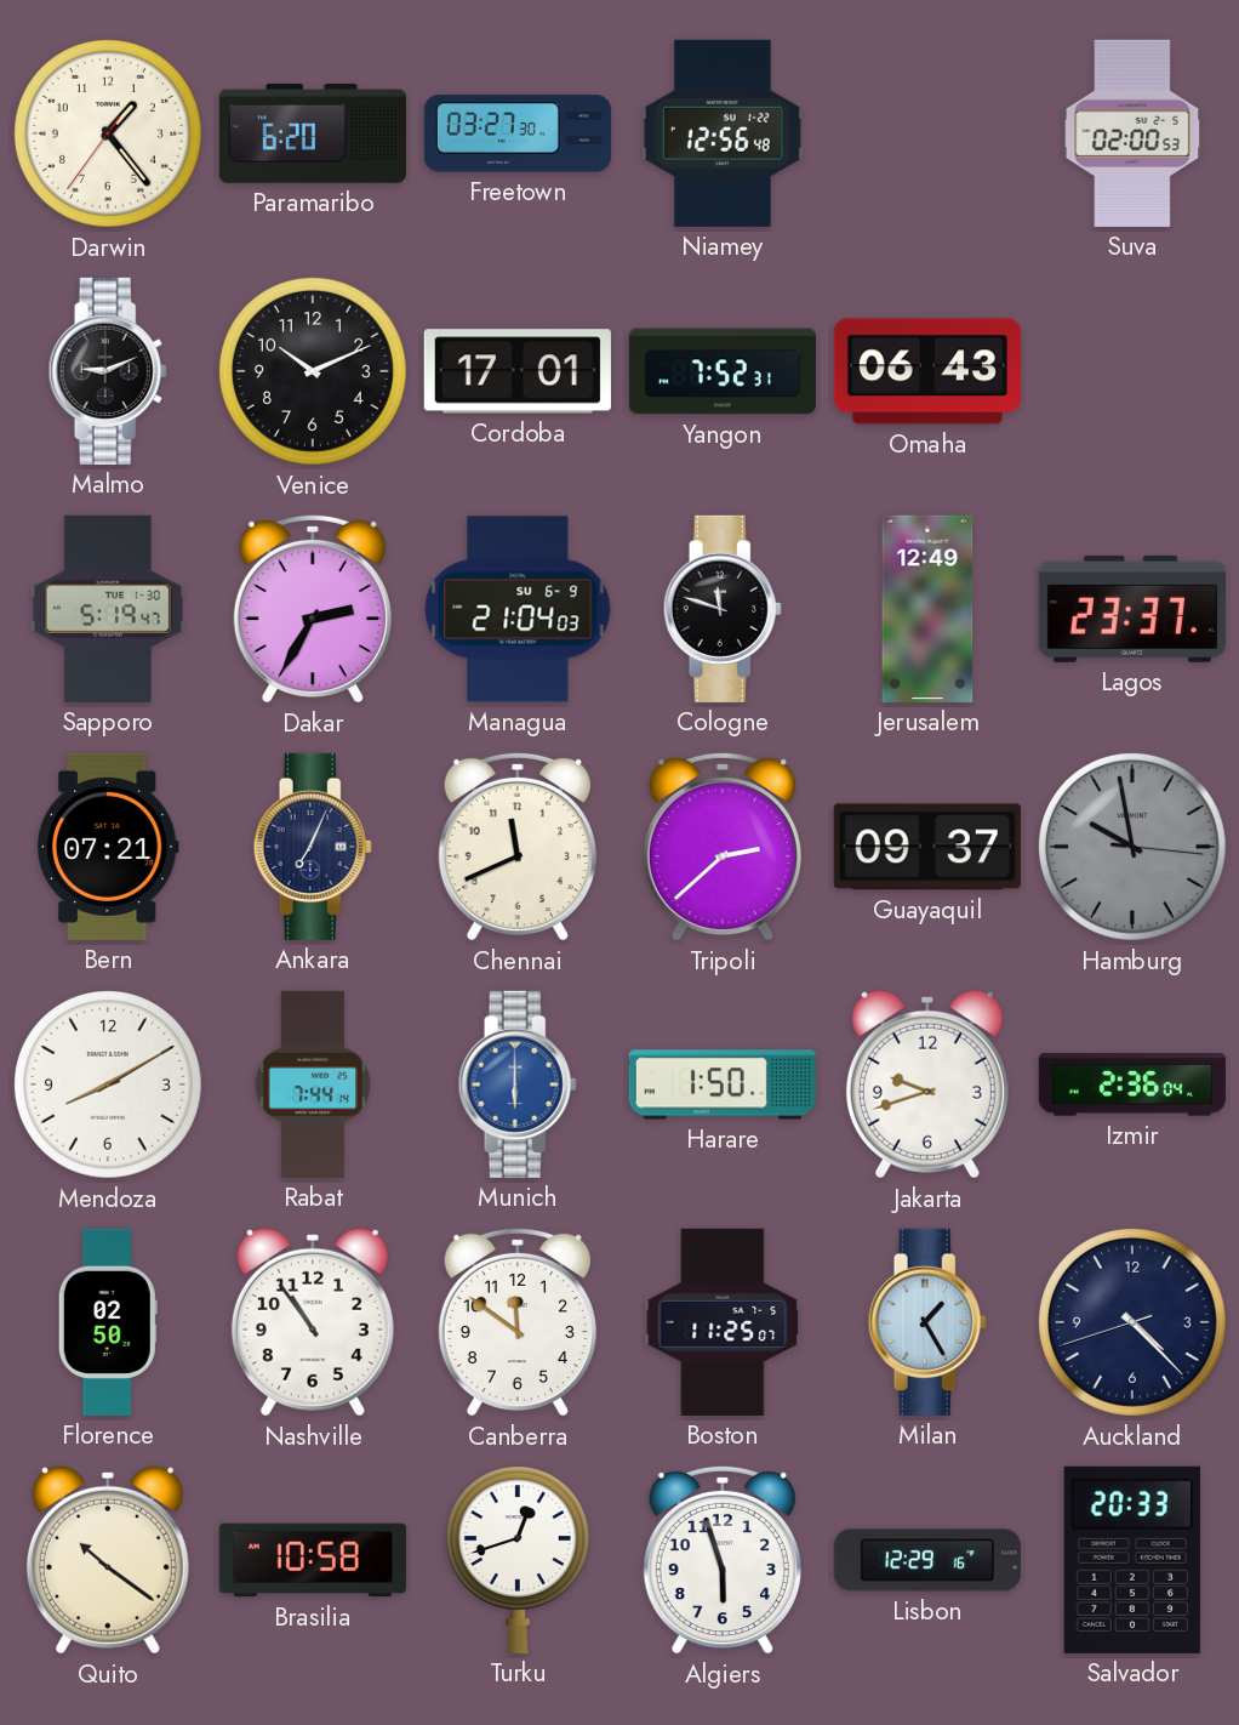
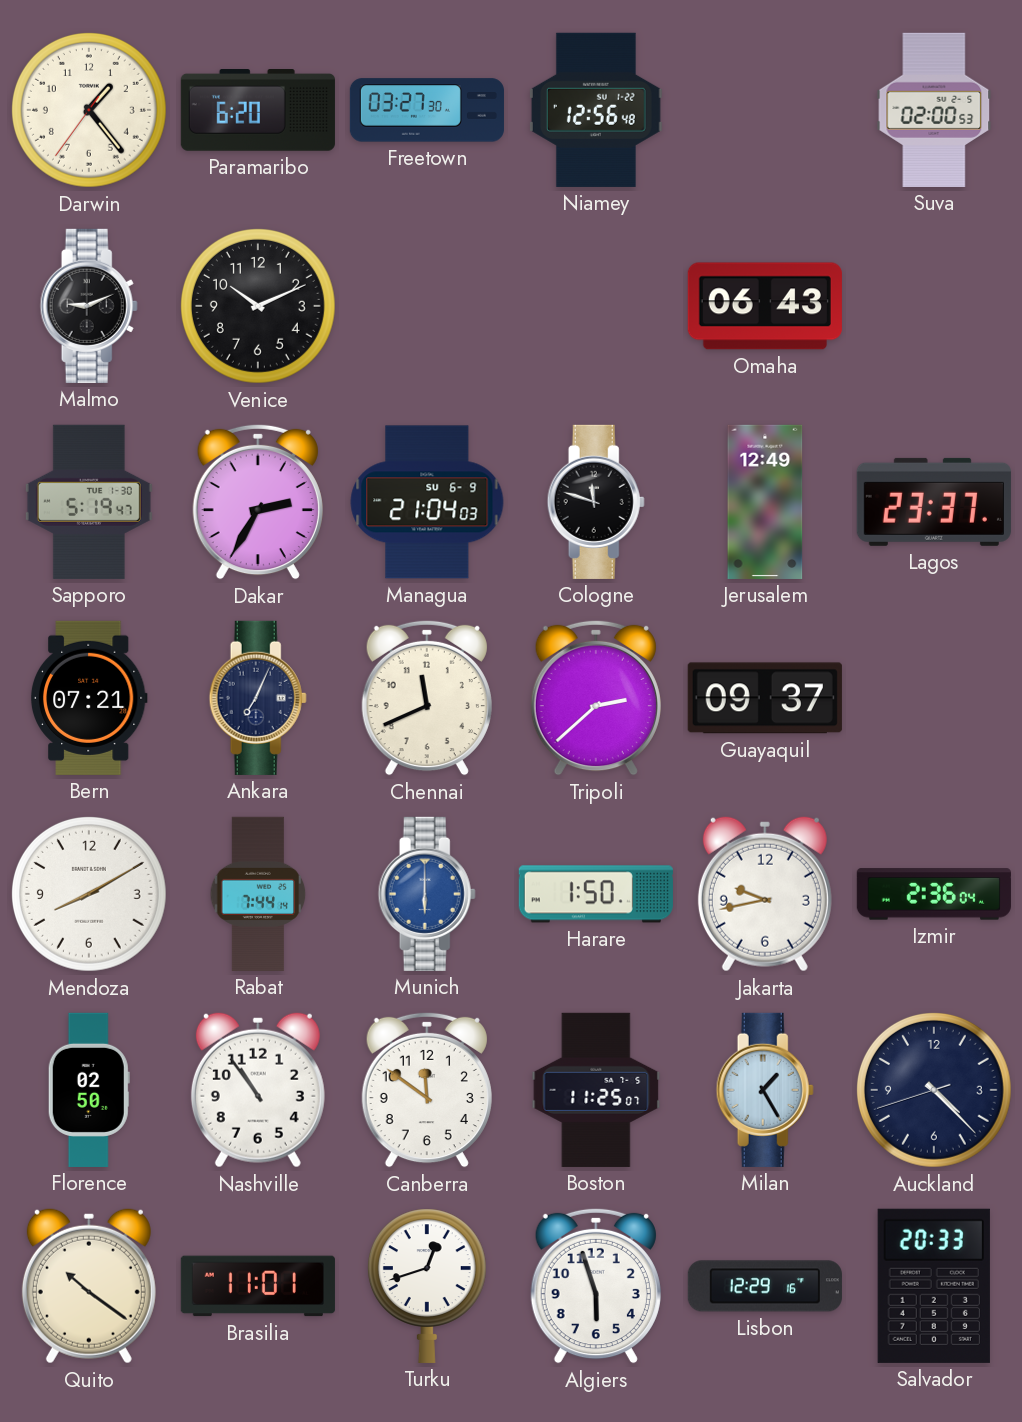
Cordoba: 17:01 -> none (518, 371)
Yangon: 7:52 -> none (723, 371)
Hamburg: 9:58 -> none (1132, 847)
Jakarta: 9:42 -> 9:43 (765, 894)
Brasilia: 10:58 -> 11:01 (258, 1286)
